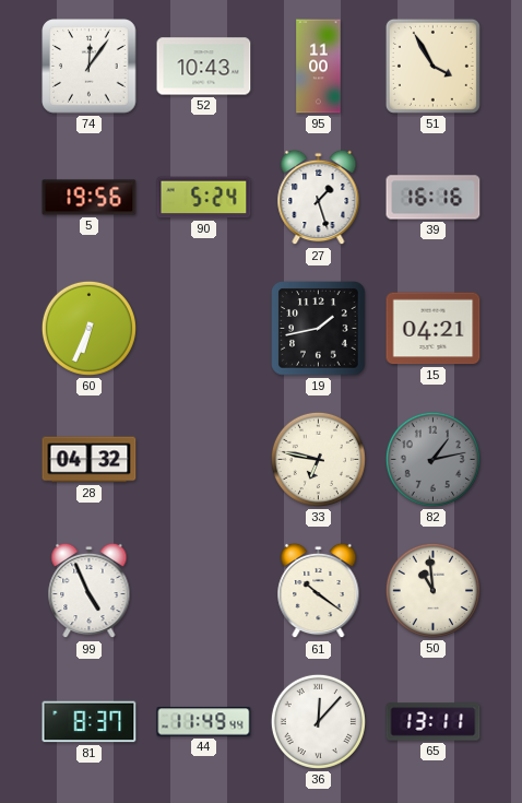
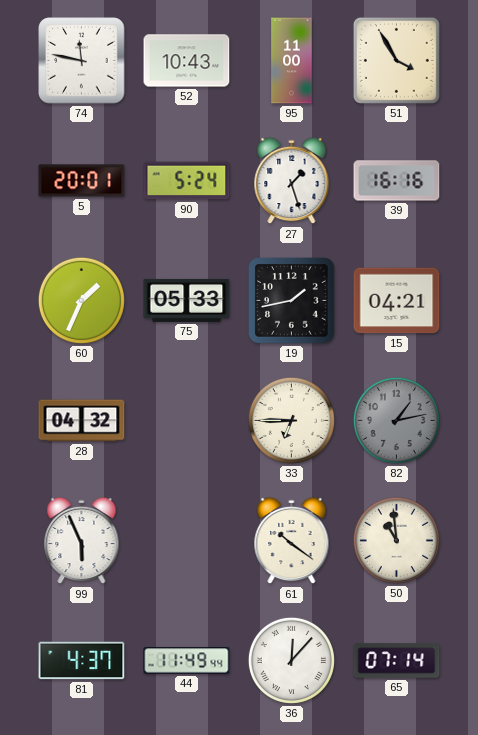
74: 12:06 -> 11:47 (82, 61)
5: 19:56 -> 20:01 (82, 181)
60: 6:34 -> 1:34 (81, 300)
75: none -> 05:33 (187, 300)
33: 6:47 -> 6:45 (291, 420)
99: 4:56 -> 5:56 (82, 541)
81: 8:37 -> 4:37 (82, 661)
65: 13:11 -> 07:14 (397, 661)
